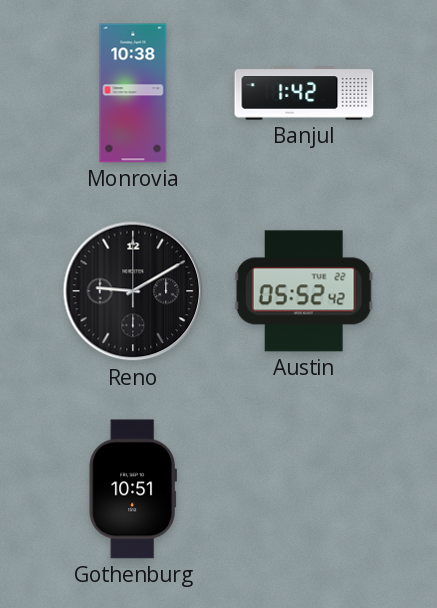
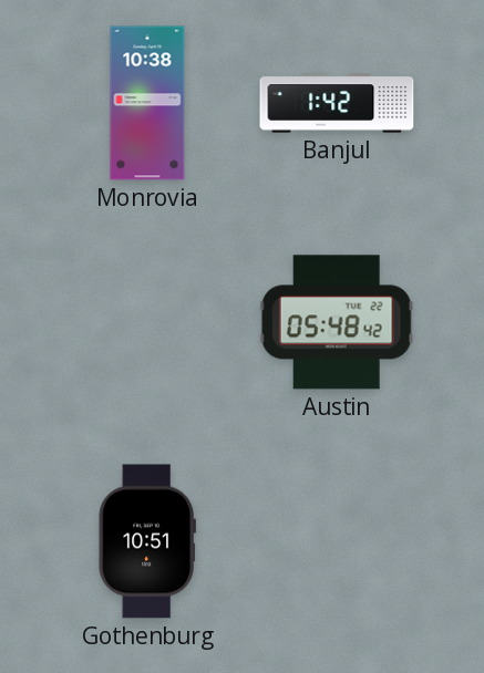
Reno: 9:10 -> none (133, 291)
Austin: 05:52 -> 05:48 (337, 322)
